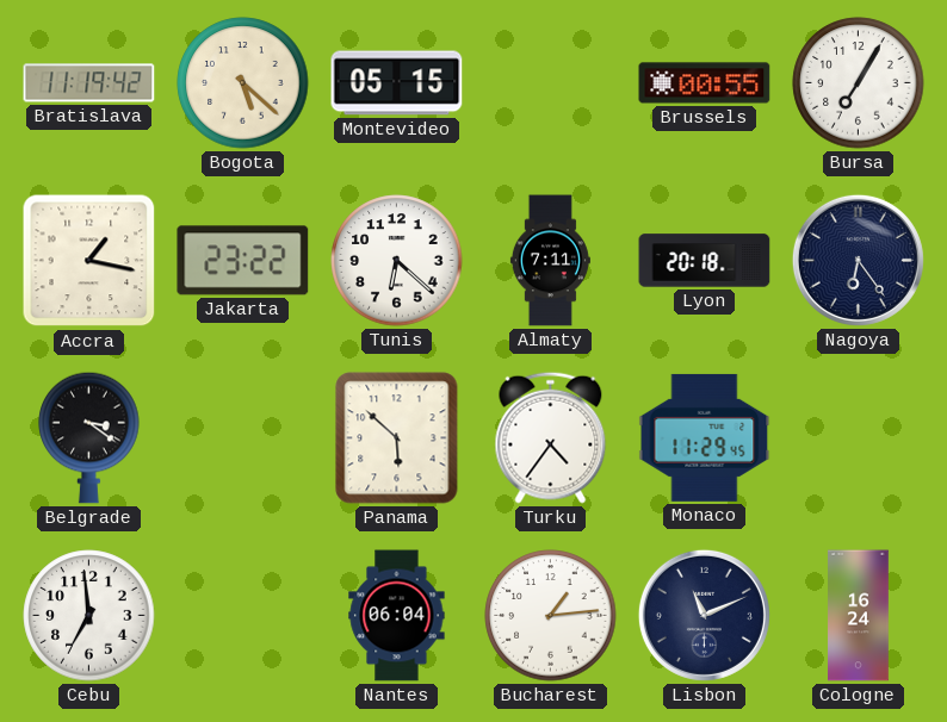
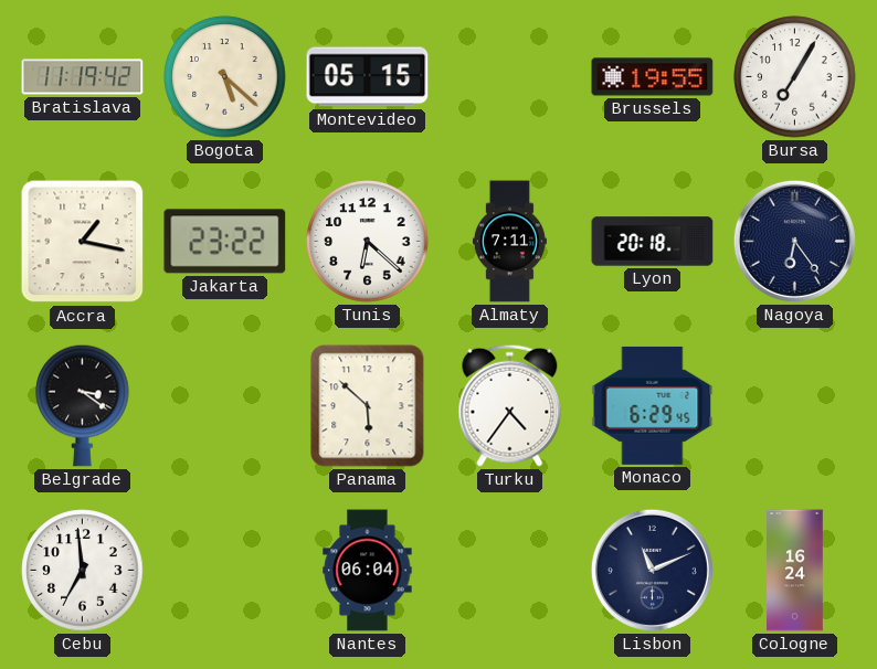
Brussels: 00:55 -> 19:55 (653, 77)
Monaco: 11:29 -> 6:29 (653, 405)
Bucharest: 1:14 -> none (551, 616)
